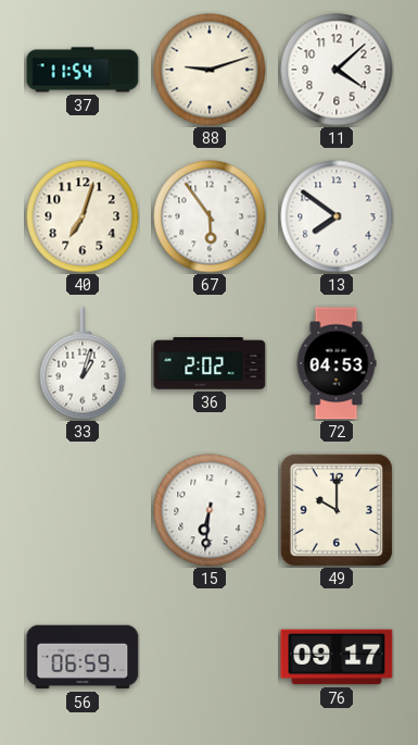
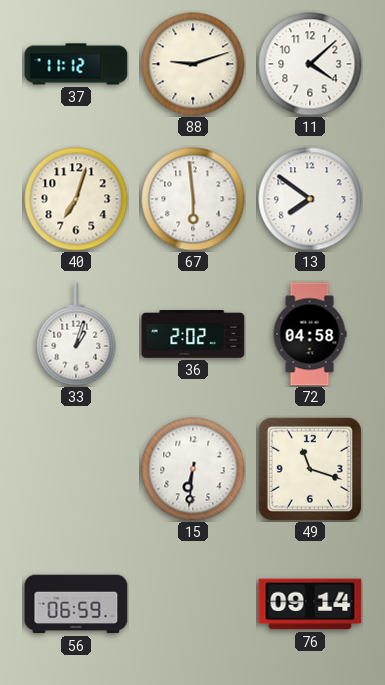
37: 11:54 -> 11:12 (76, 64)
67: 5:54 -> 5:59 (193, 199)
72: 04:53 -> 04:58 (310, 334)
49: 10:00 -> 11:18 (310, 469)
76: 09:17 -> 09:14 (310, 604)
